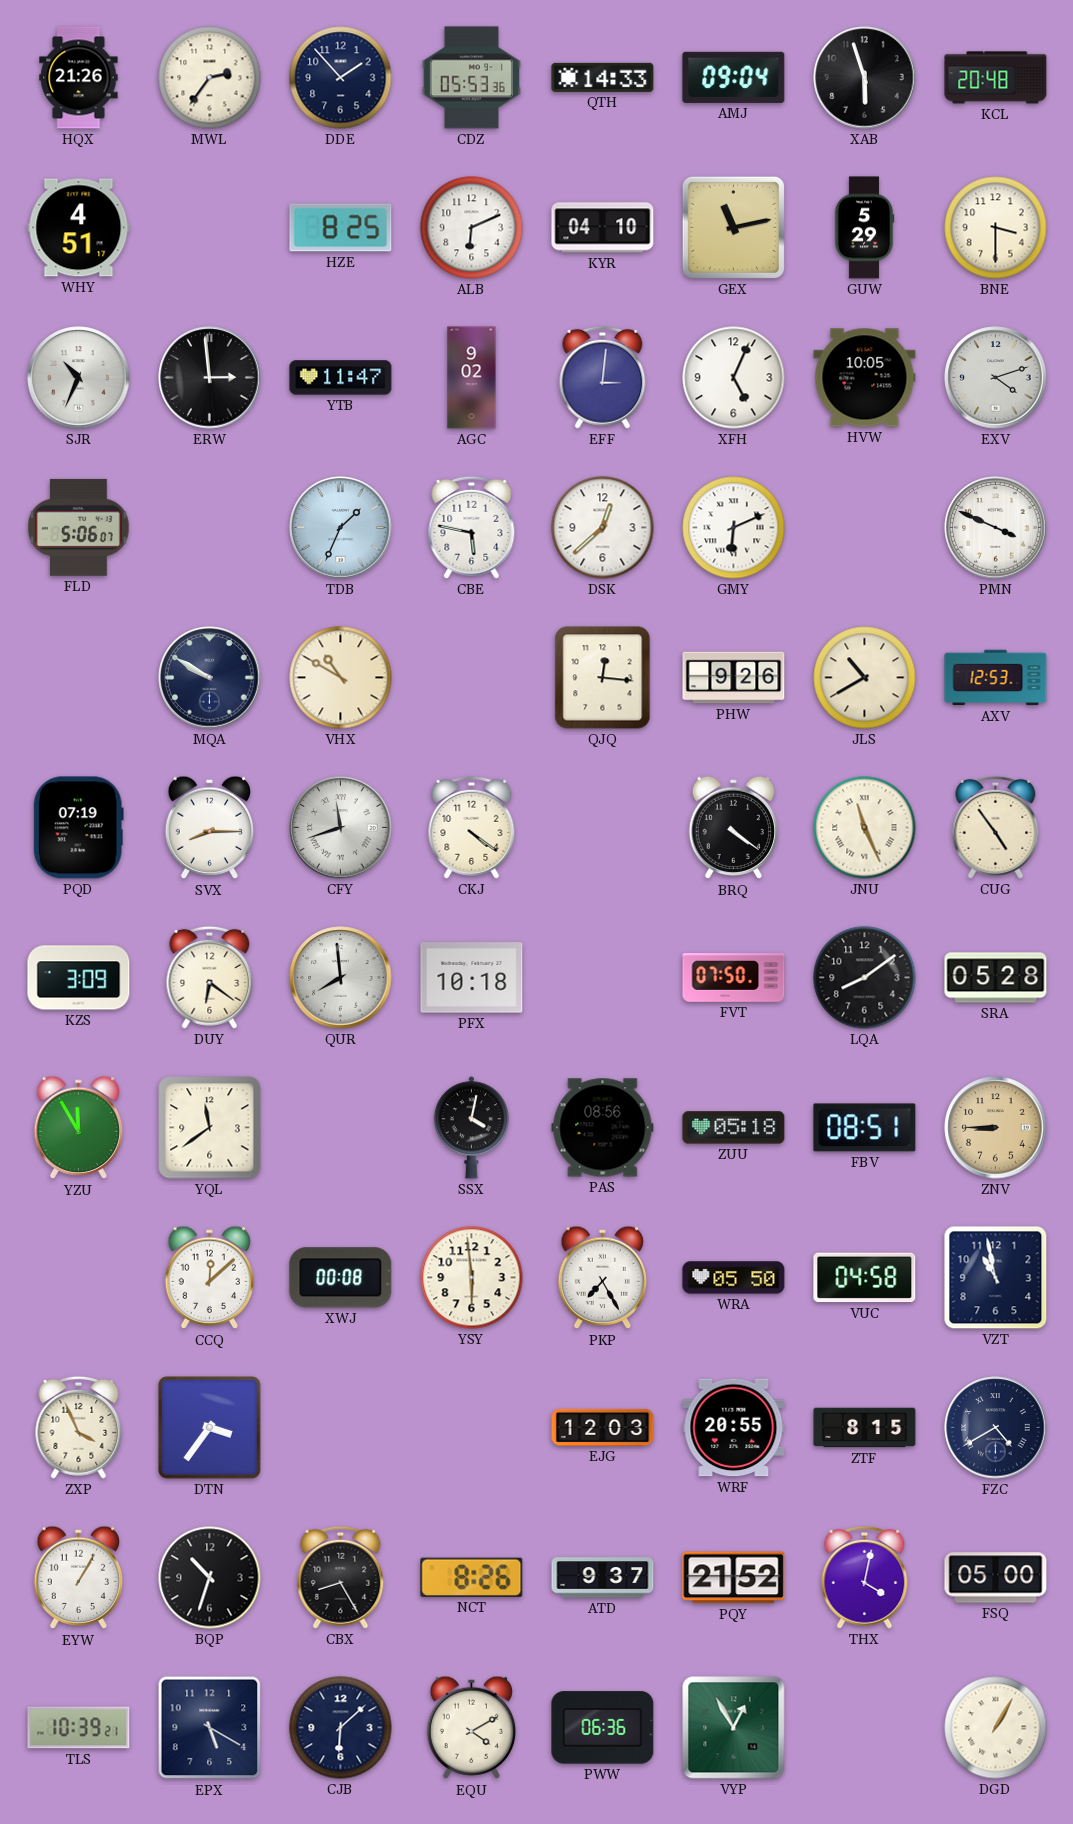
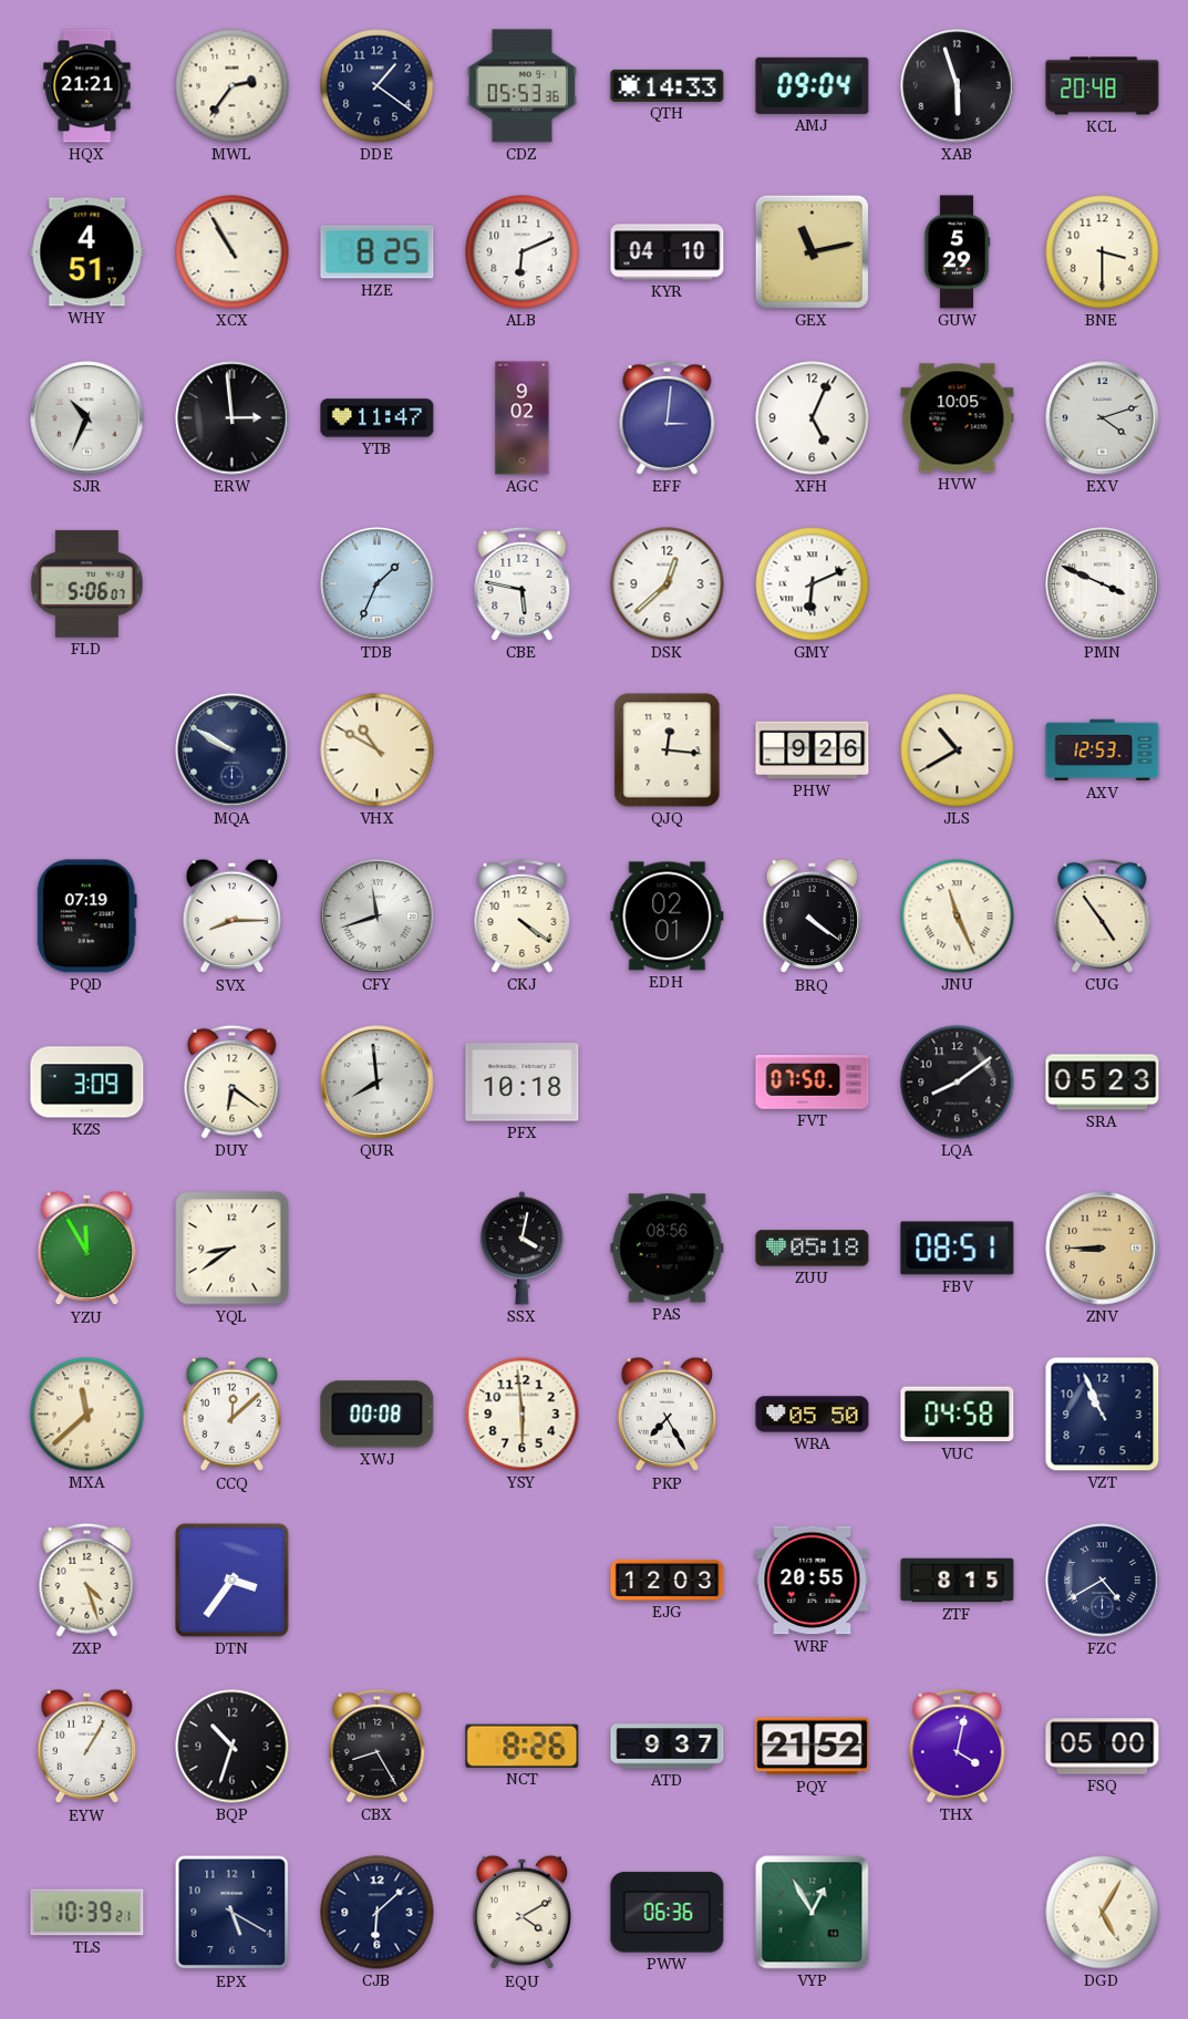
HQX: 21:26 -> 21:21 (87, 86)
DDE: 1:53 -> 1:21 (378, 86)
XCX: none -> 10:55 (233, 252)
EDH: none -> 02:01 (668, 917)
SRA: 05:28 -> 05:23 (1103, 1083)
YQL: 11:39 -> 8:39 (233, 1249)
MXA: none -> 11:38 (87, 1415)
VZT: 10:58 -> 10:56 (1103, 1415)
ZXP: 3:56 -> 4:27 (87, 1580)
DGD: 1:05 -> 5:05 (1103, 1913)
